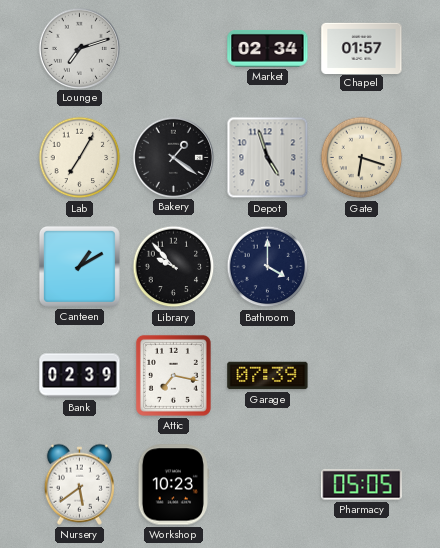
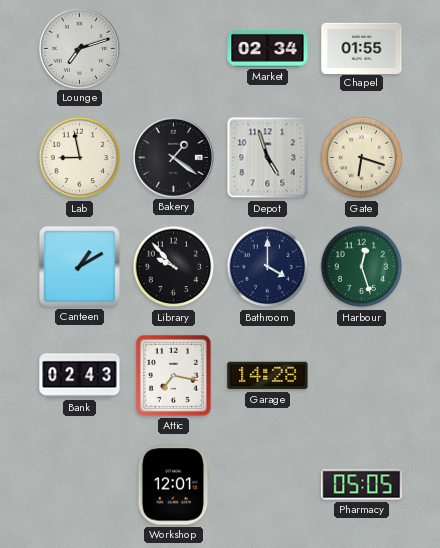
Chapel: 01:57 -> 01:55 (362, 48)
Lab: 7:05 -> 8:58 (80, 158)
Harbour: none -> 12:27 (362, 267)
Bank: 02:39 -> 02:43 (80, 376)
Garage: 07:39 -> 14:28 (268, 376)
Nursery: 5:39 -> none (79, 484)
Workshop: 10:23 -> 12:01 (173, 485)
